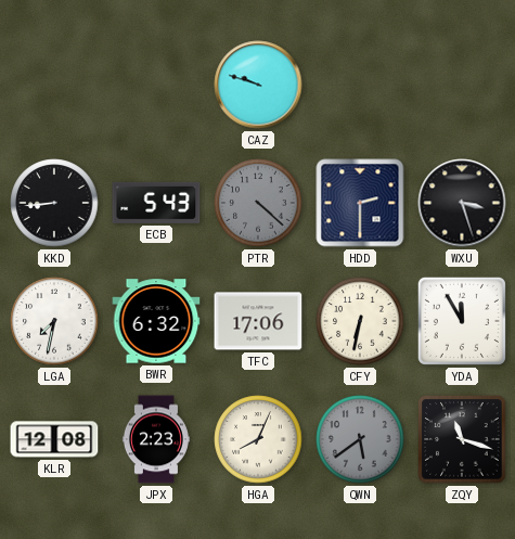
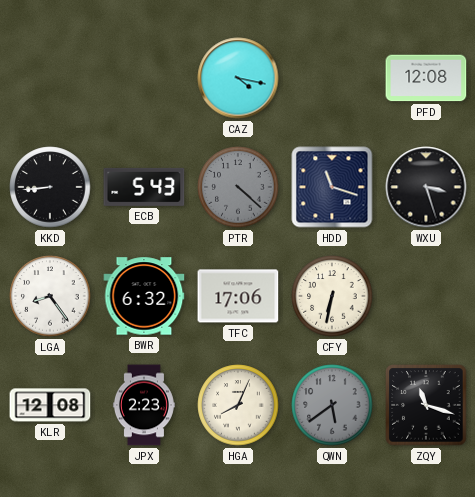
CAZ: 9:48 -> 4:17 (238, 78)
PFD: none -> 12:08 (426, 78)
HDD: 2:30 -> 11:18 (332, 187)
LGA: 7:32 -> 8:24 (50, 296)
YDA: 11:55 -> none (462, 321)
